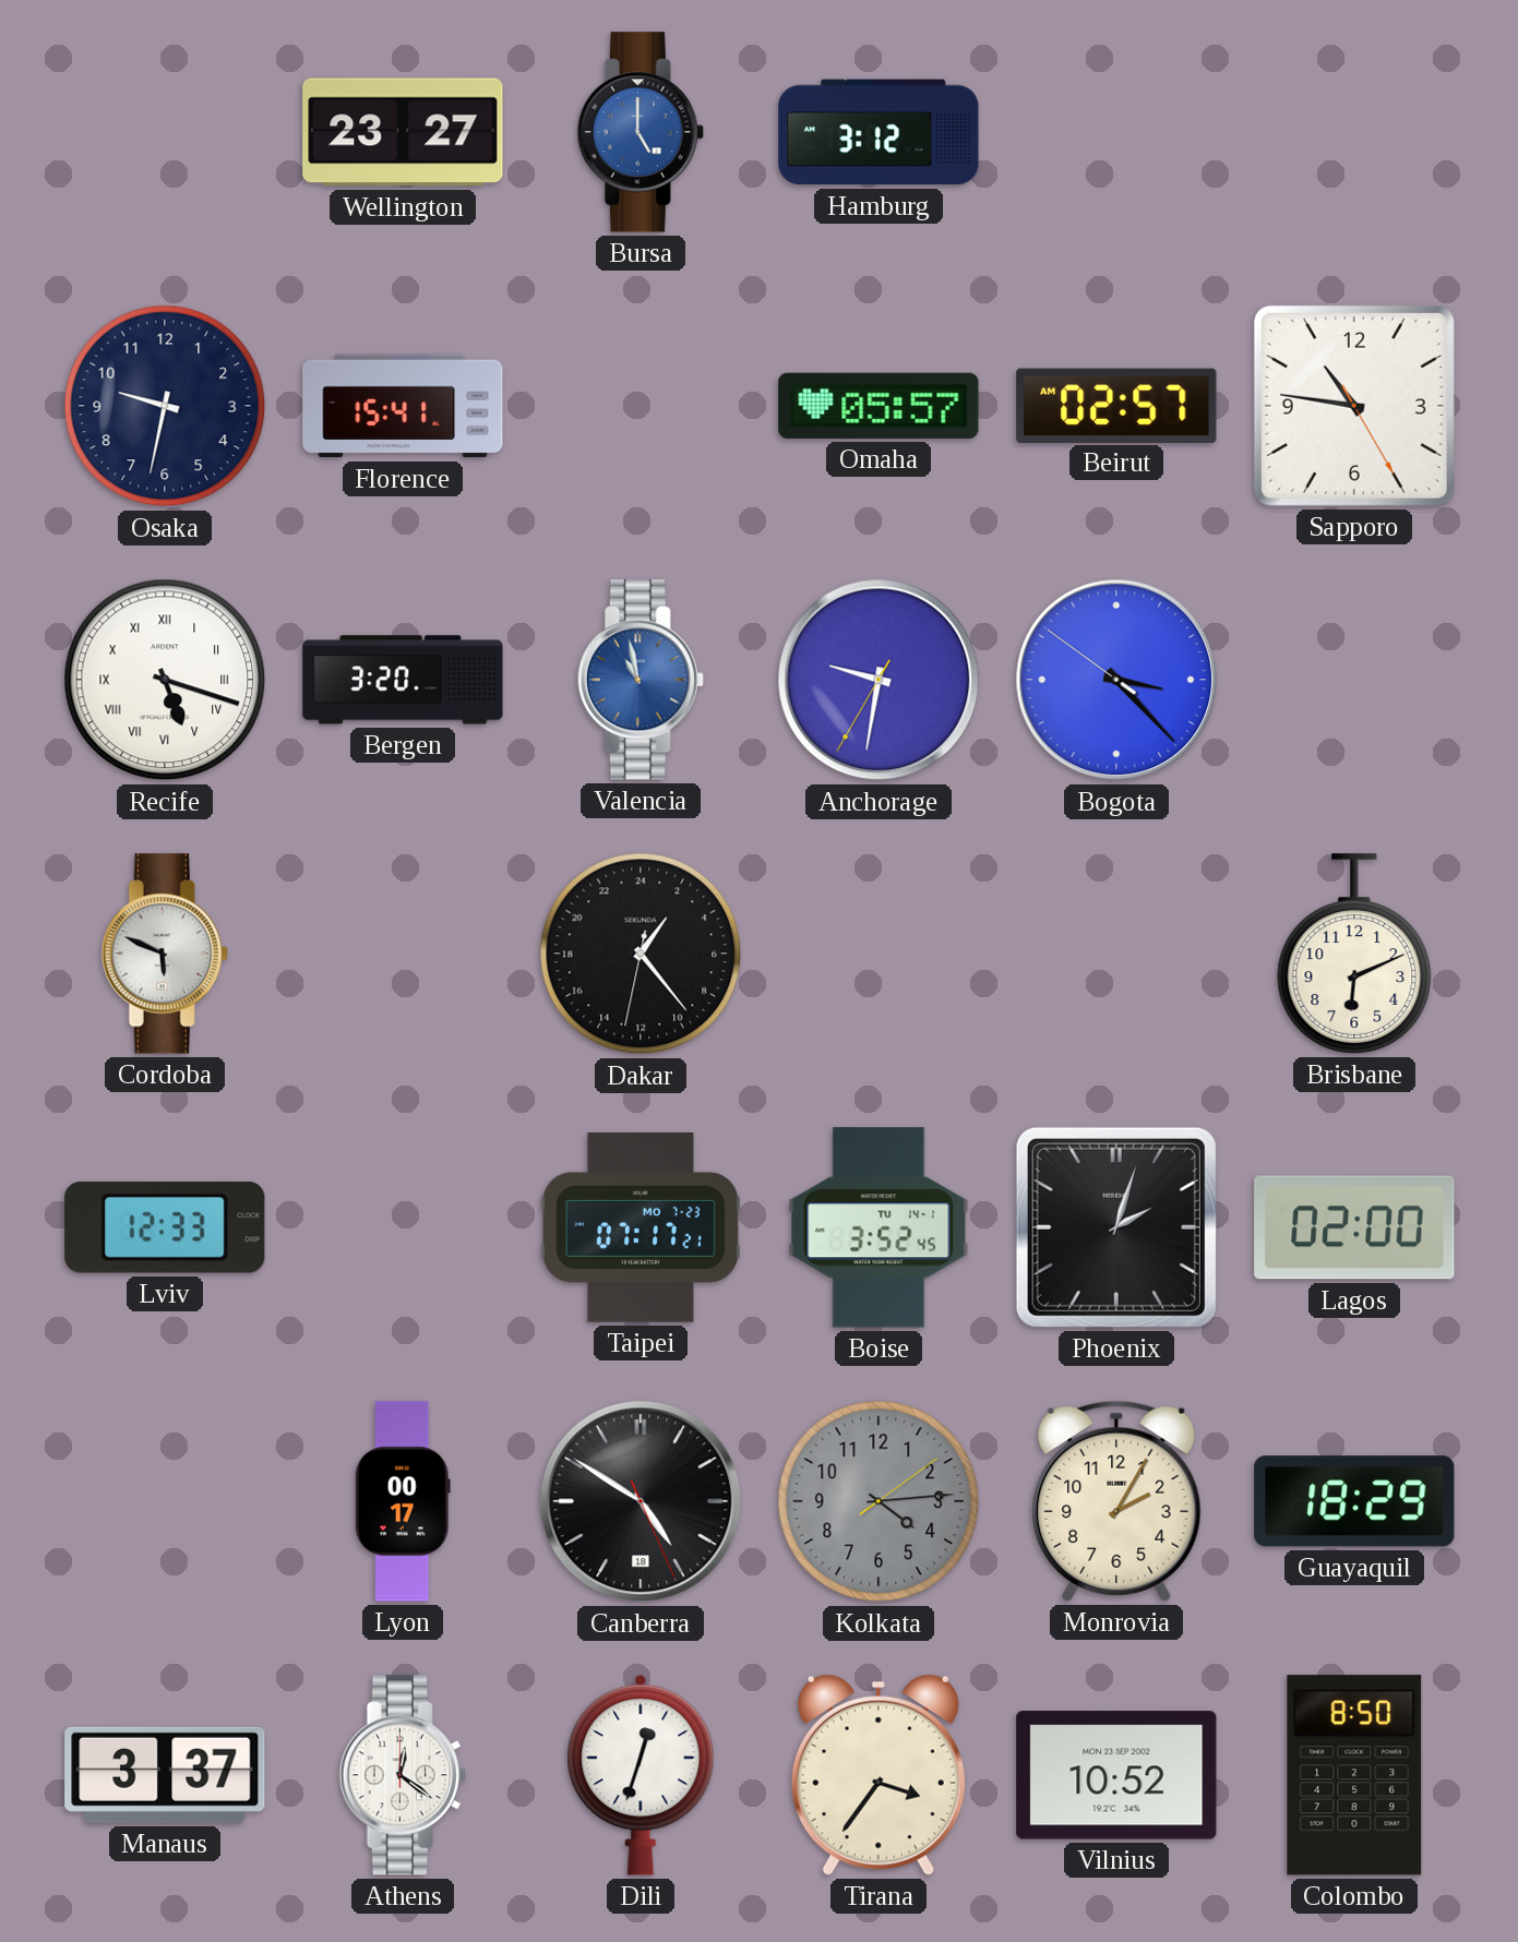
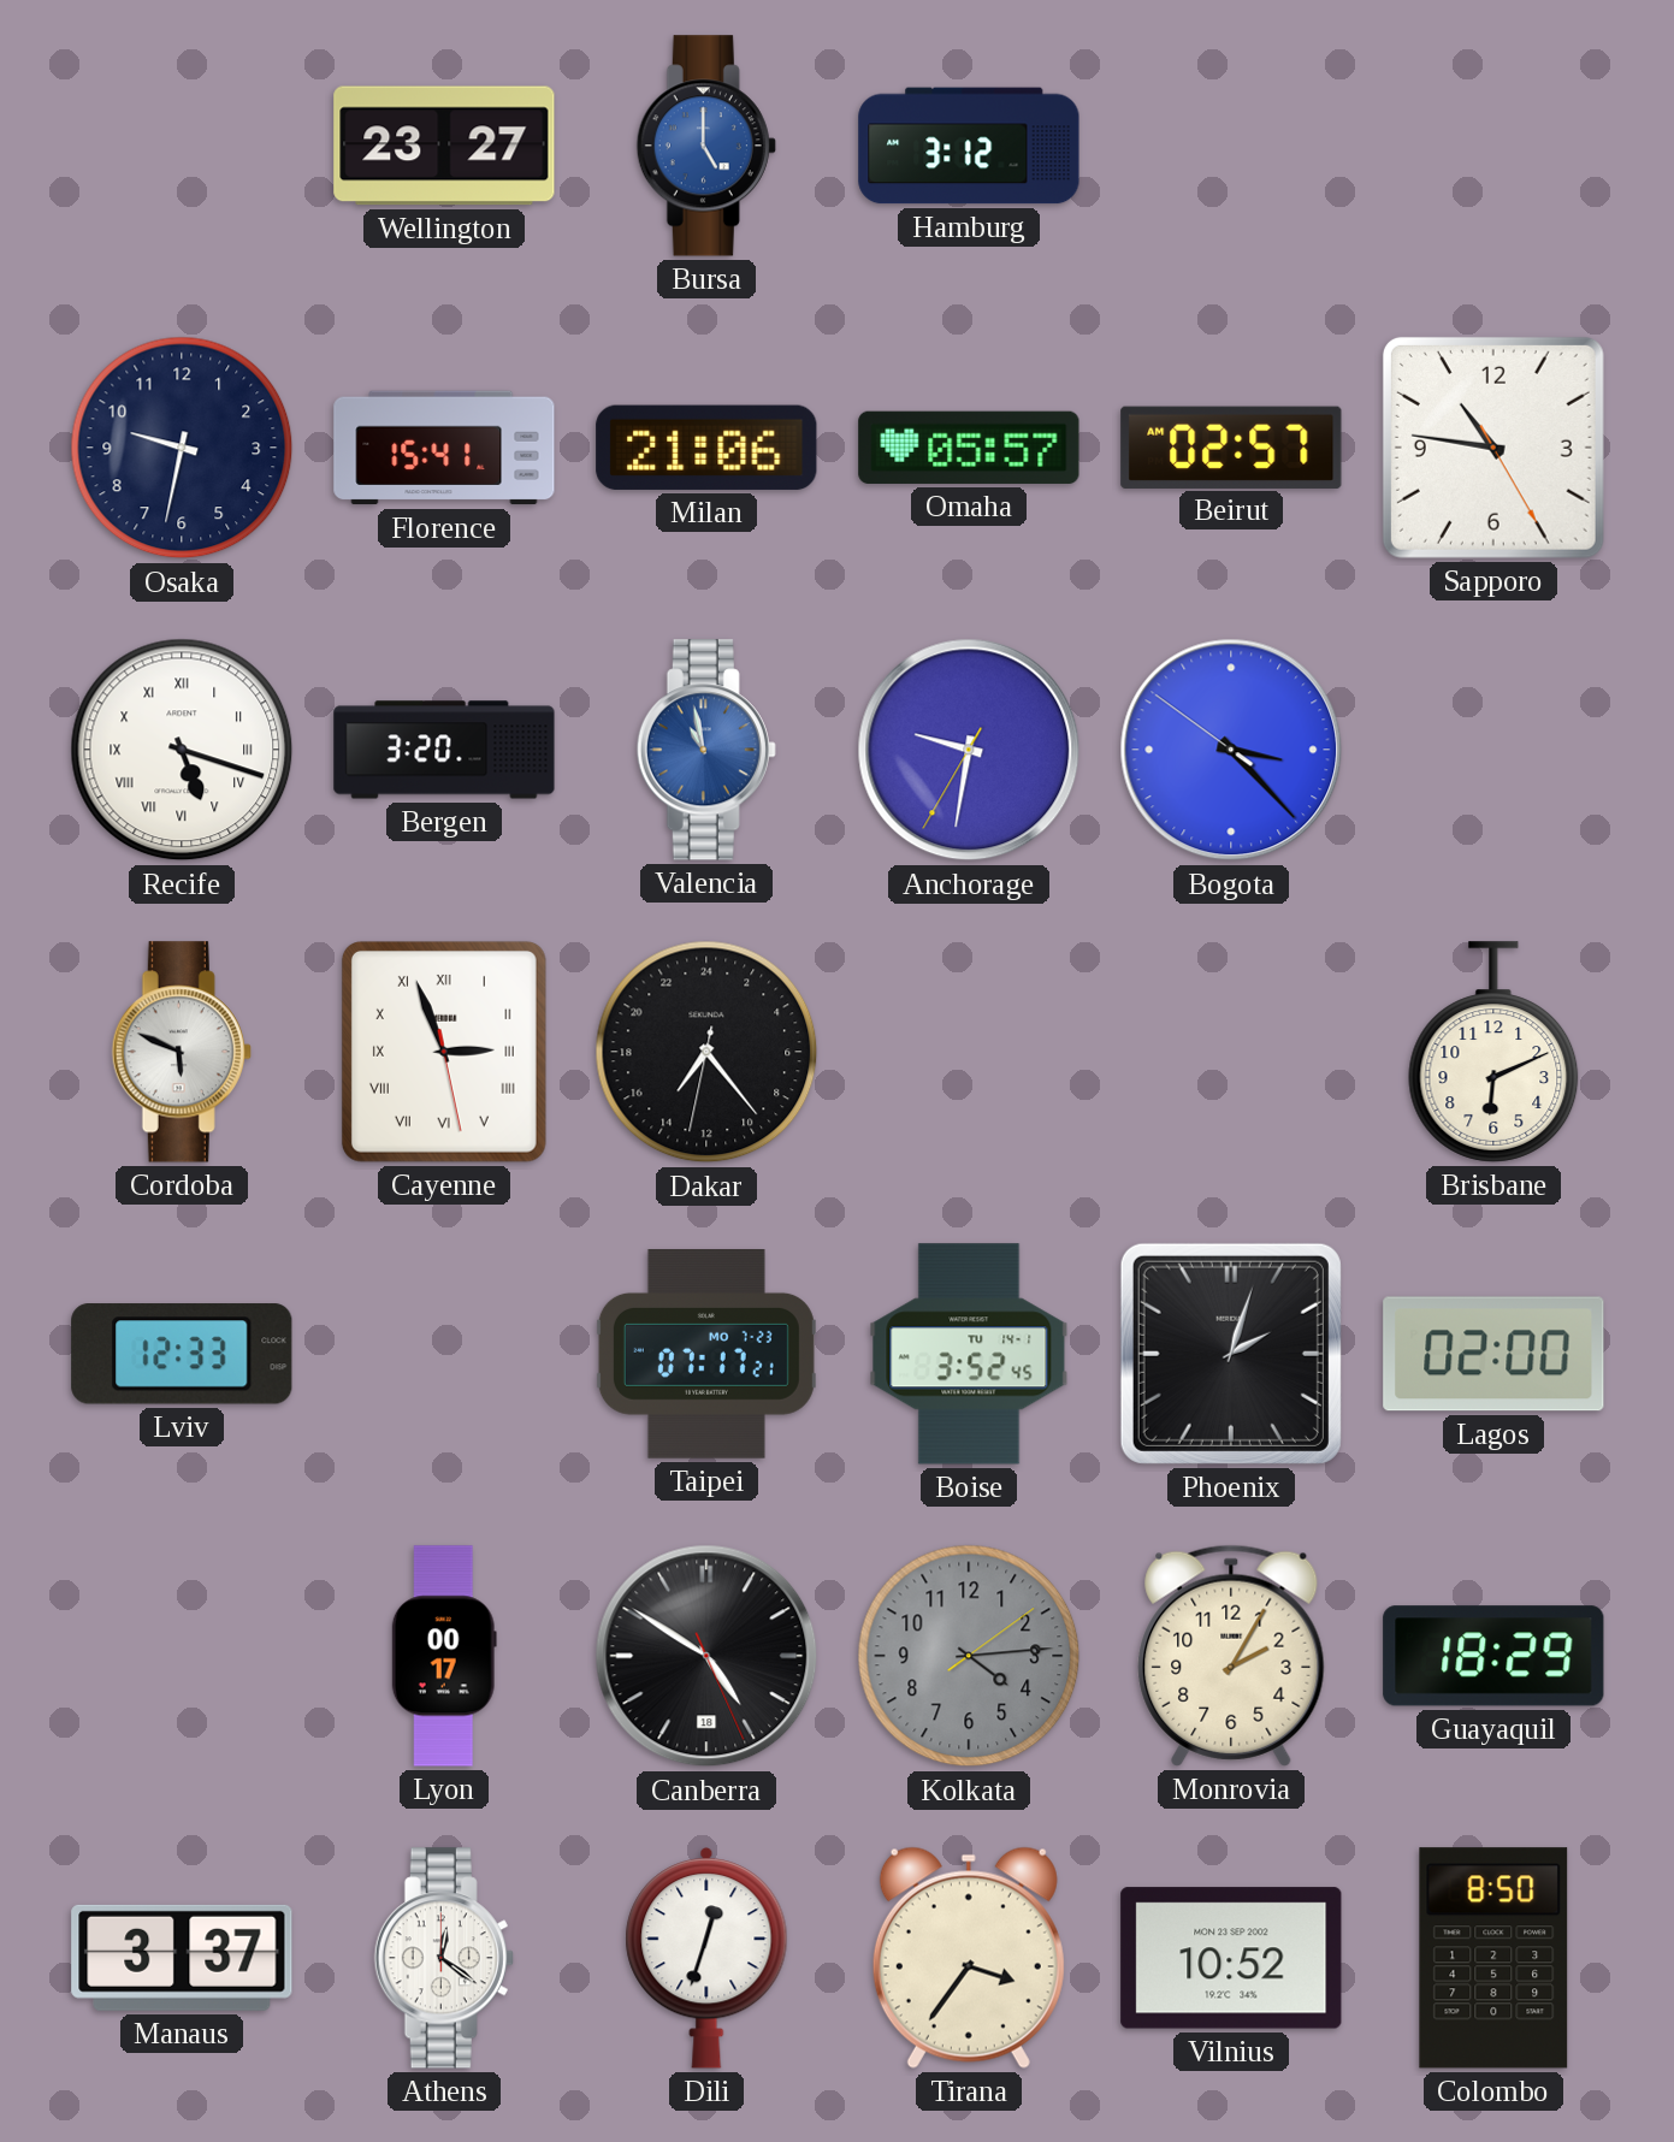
Milan: none -> 21:06 (706, 448)
Cayenne: none -> 2:56 (444, 1052)
Dakar: 2:23 -> 14:23 (706, 1052)
